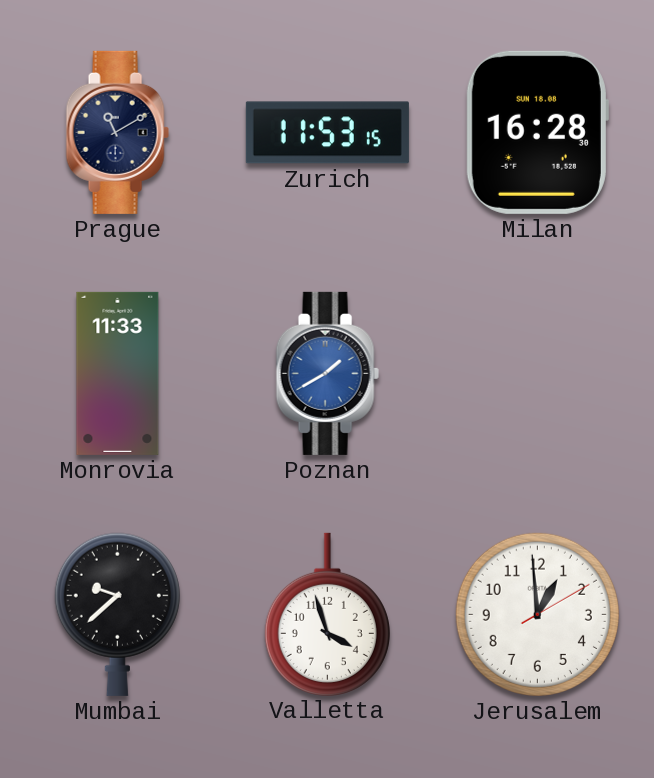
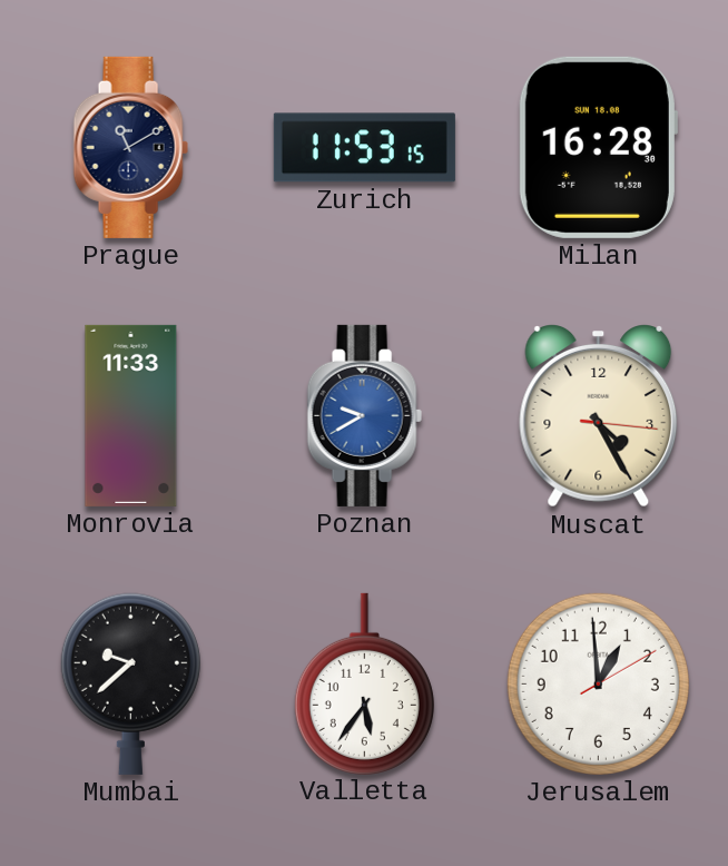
Poznan: 1:40 -> 9:40 (364, 415)
Muscat: none -> 4:25 (599, 416)
Valletta: 3:57 -> 5:36 (364, 683)
